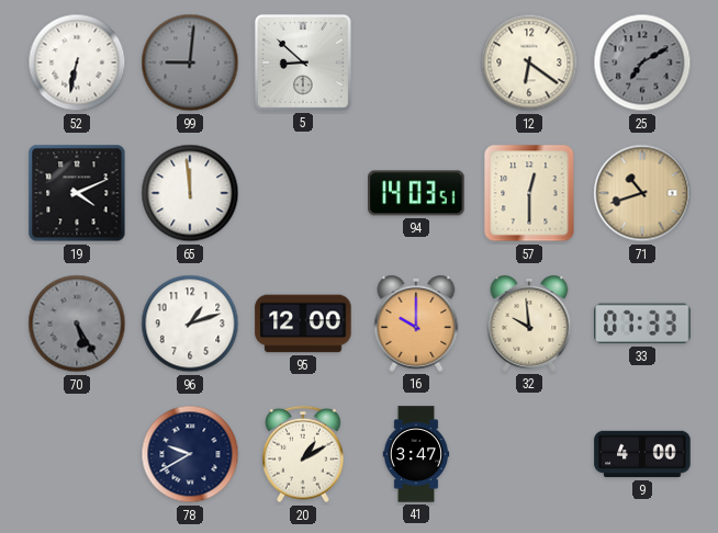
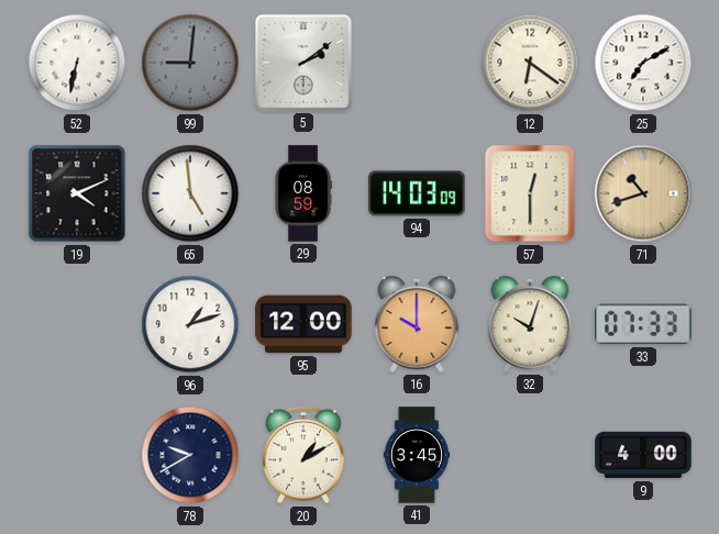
5: 8:52 -> 2:09 (303, 63)
25 dial: grey -> white (643, 63)
65: 11:59 -> 4:59 (190, 193)
29: none -> 08:59 (303, 193)
94: 14:03:51 -> 14:03:09 (417, 193)
70: 5:25 -> none (77, 324)
32: 9:59 -> 10:03 (530, 324)
41: 3:47 -> 3:45 (417, 455)
